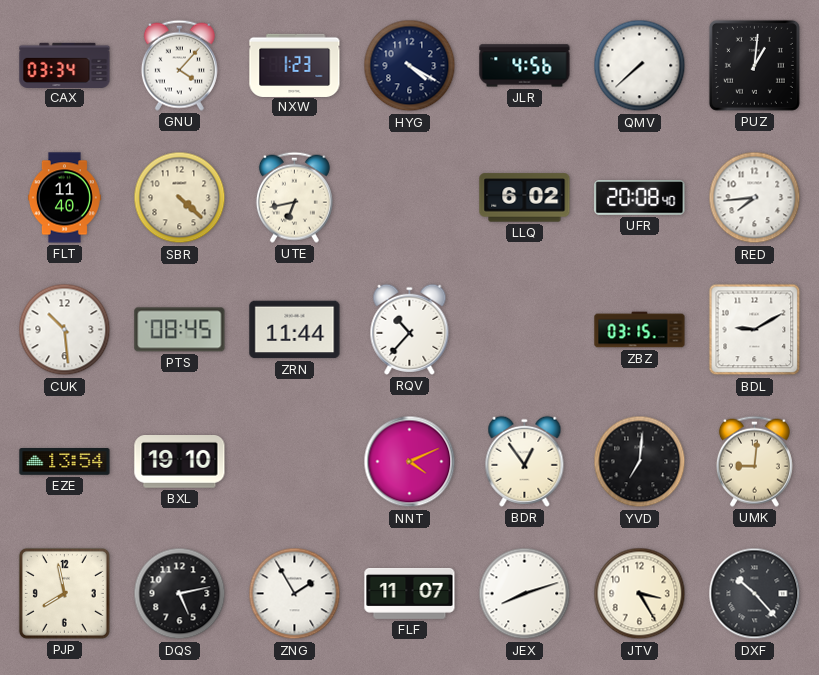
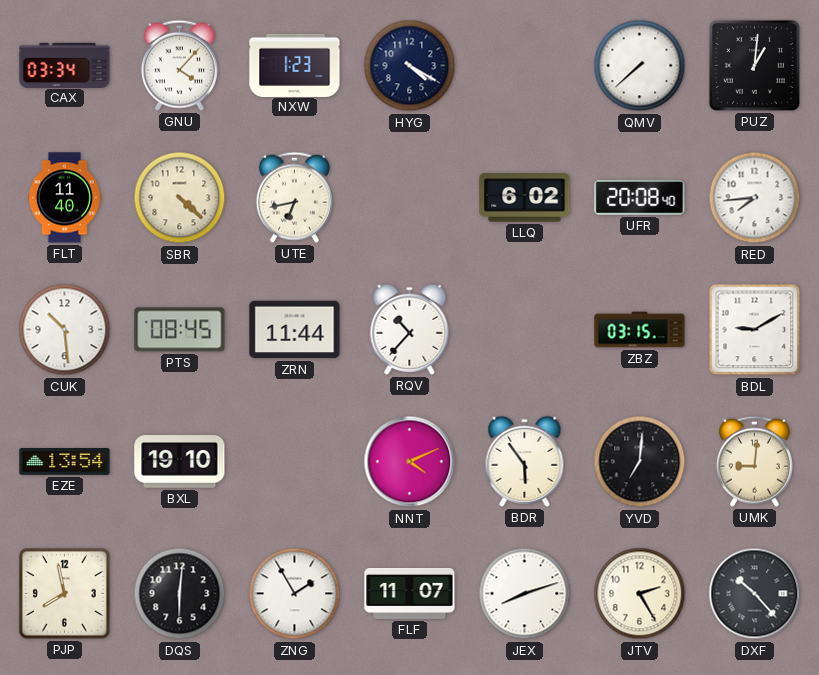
JLR: 4:56 -> none (525, 66)
BDR: 12:54 -> 5:54 (525, 461)
DQS: 5:13 -> 6:01 (180, 594)
JTV: 3:25 -> 2:25 (640, 594)
